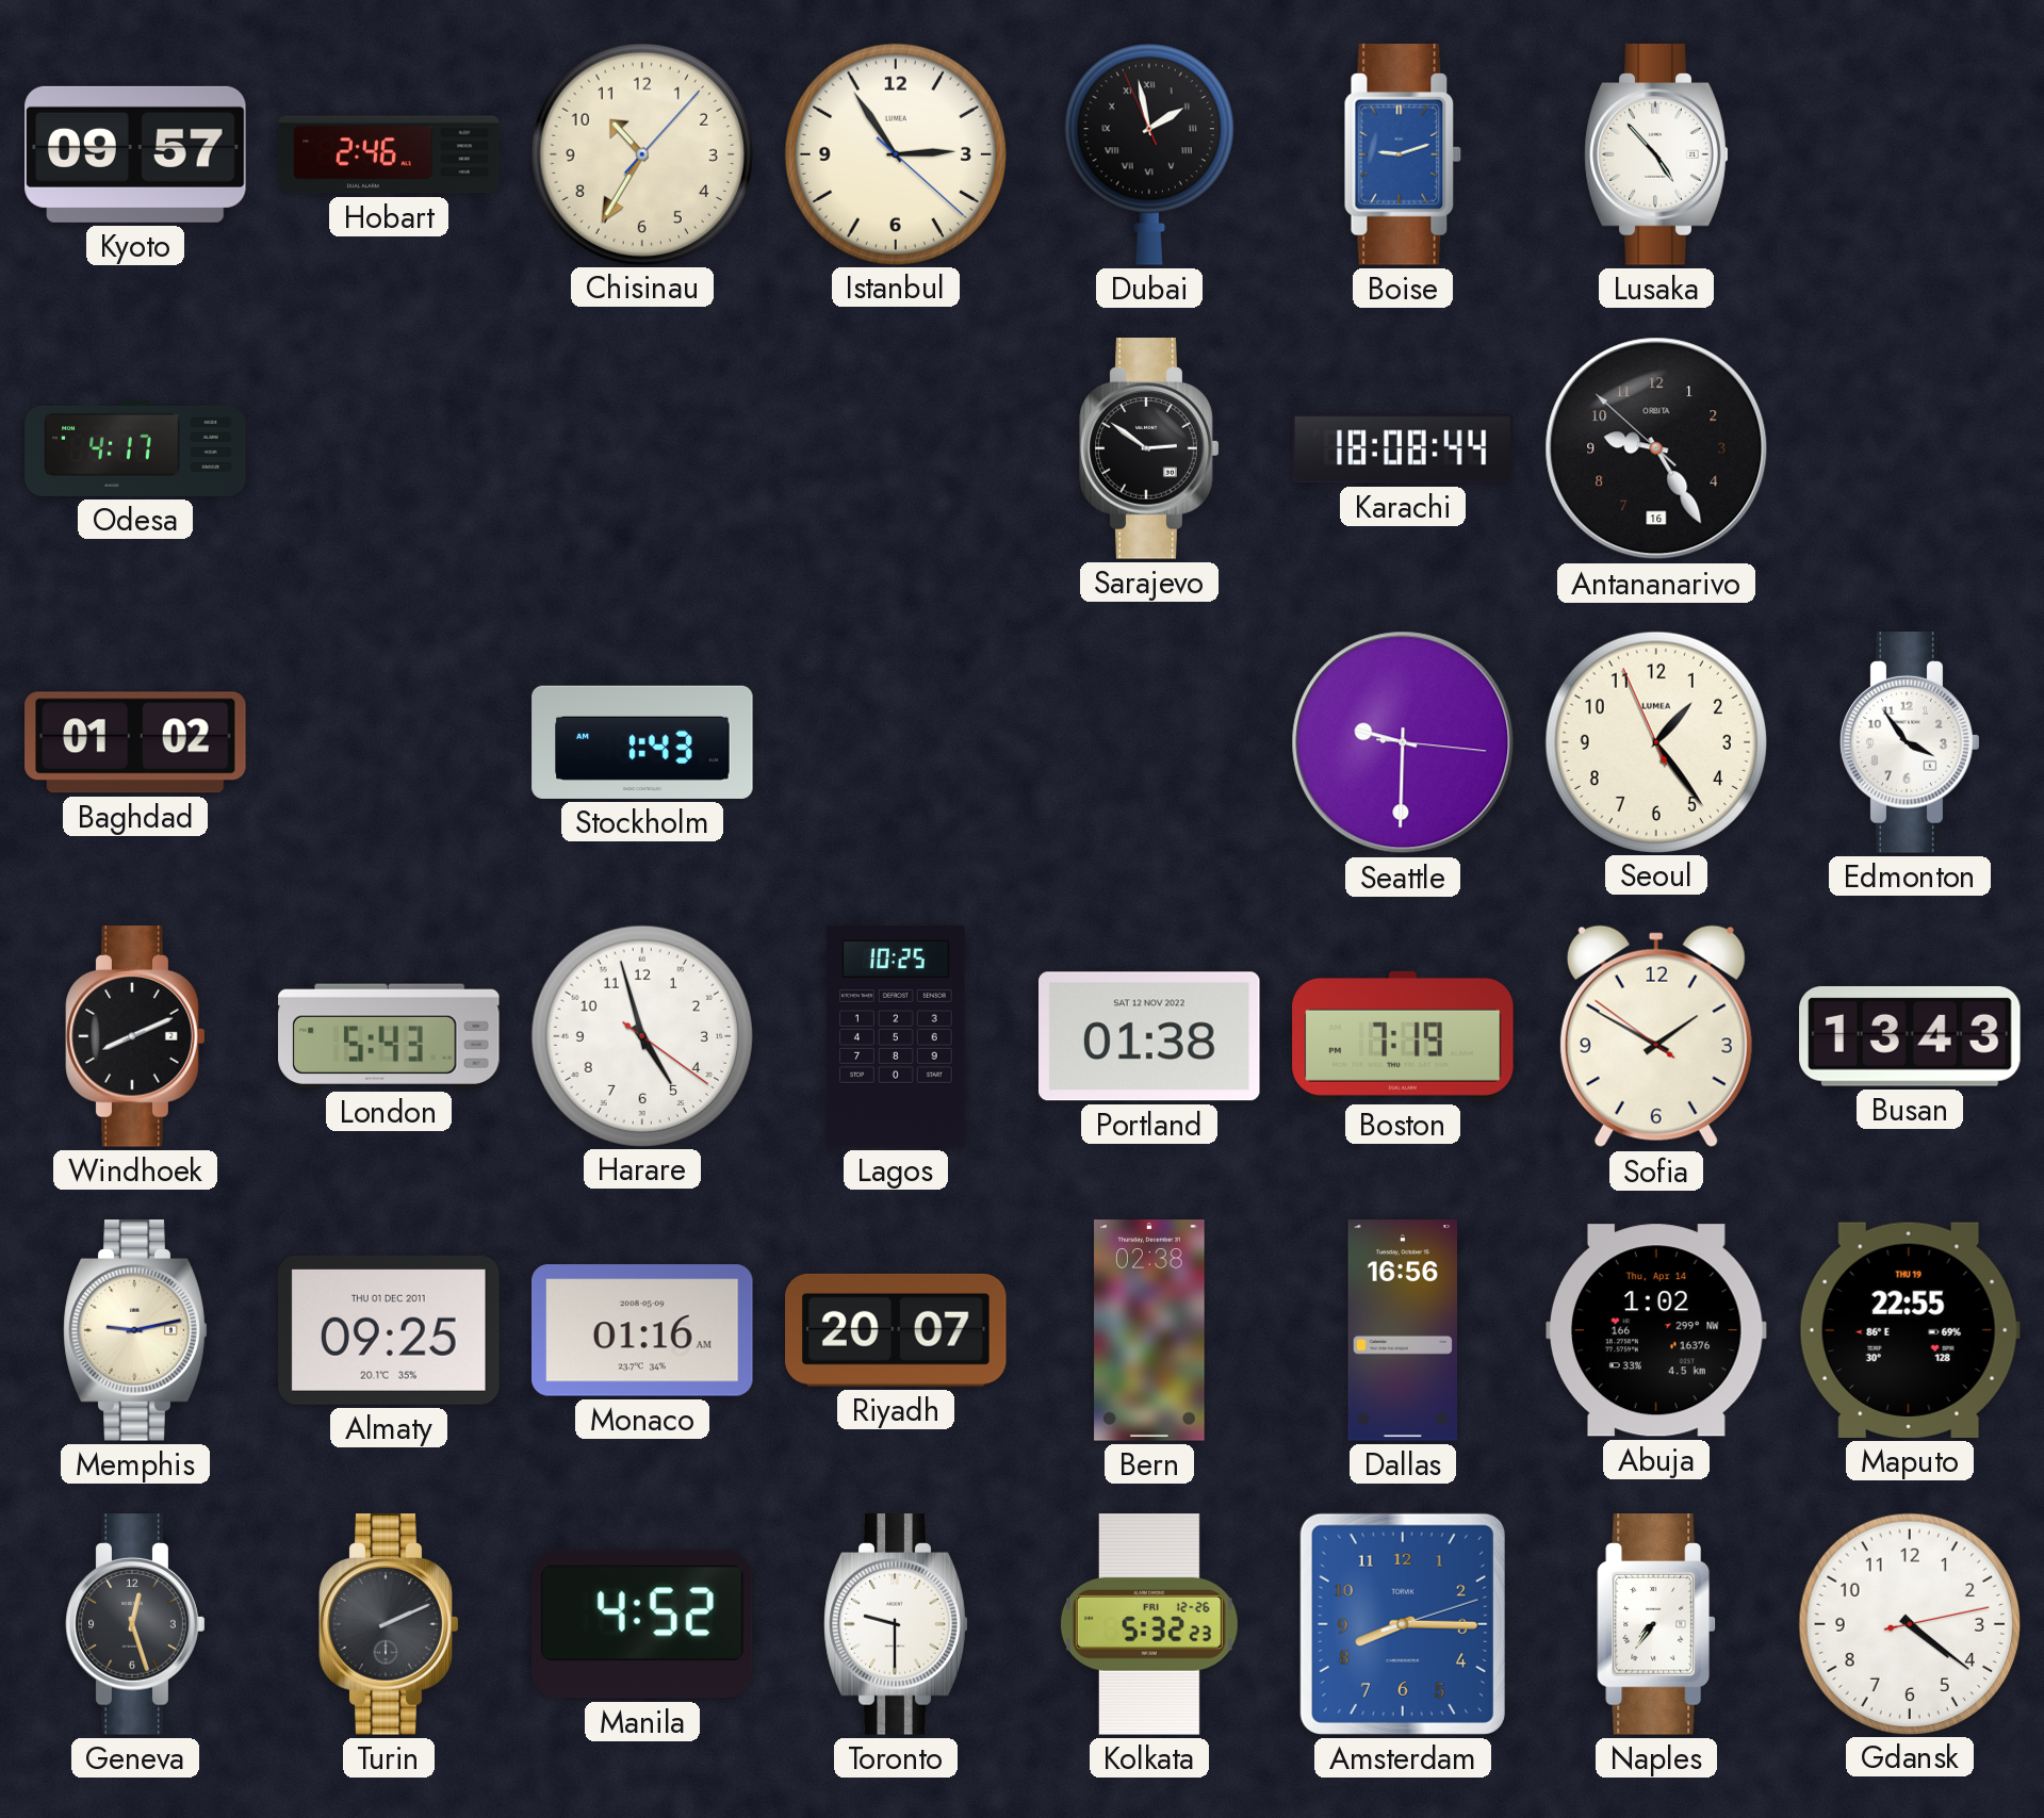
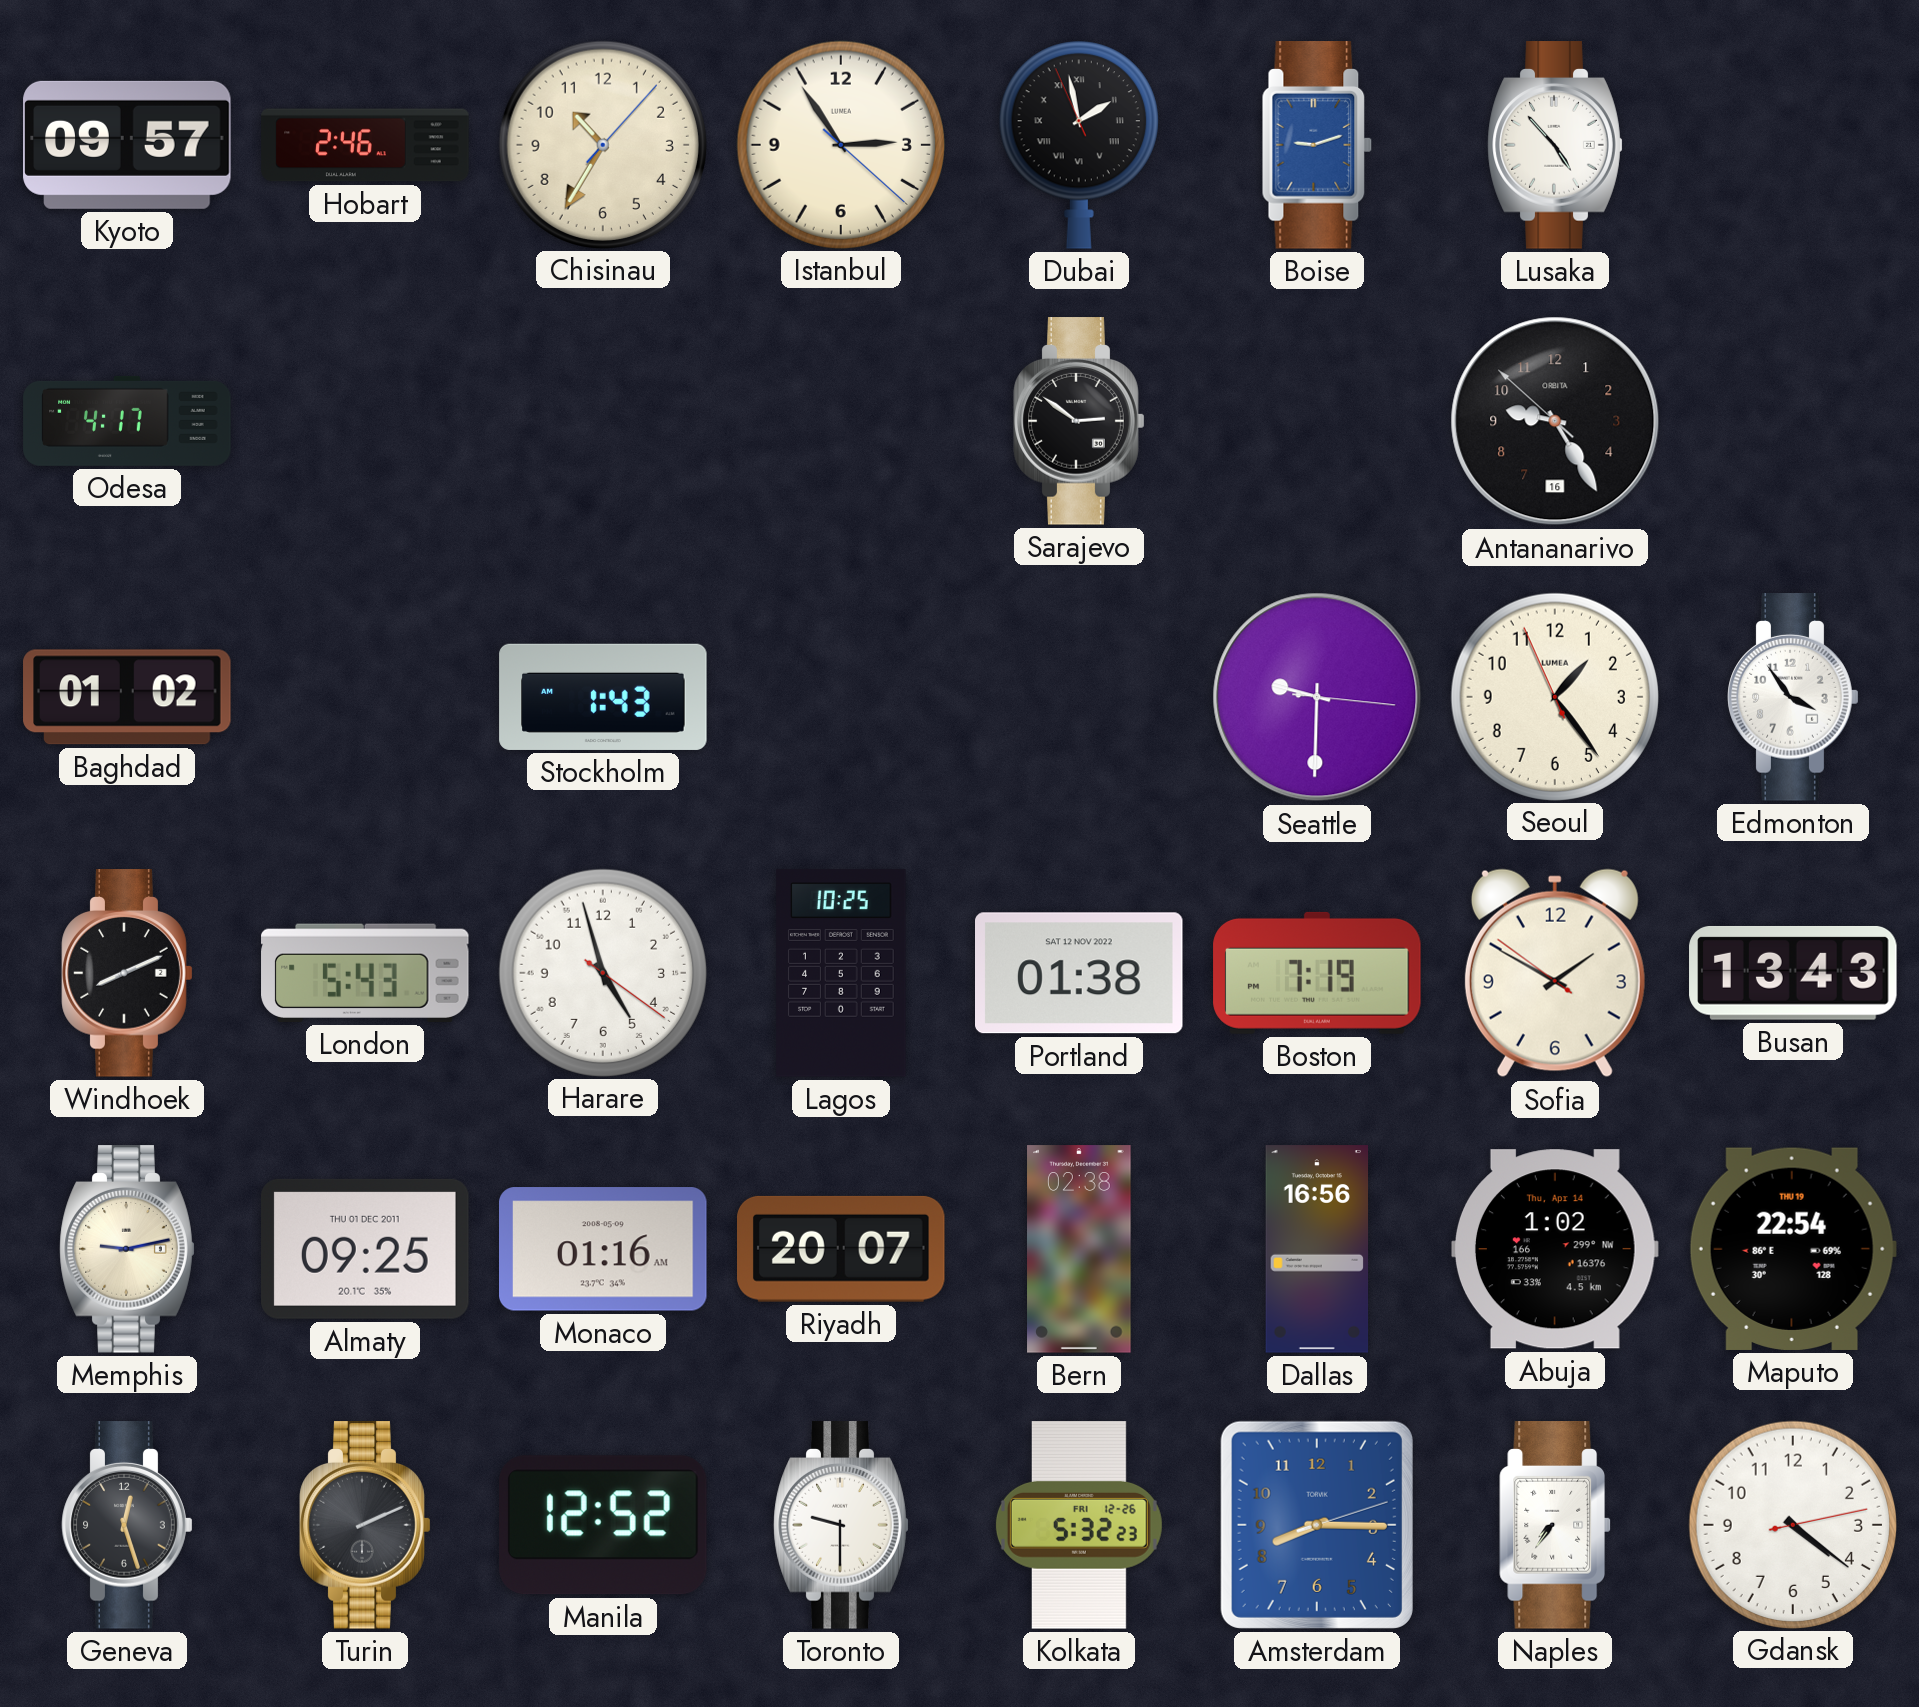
Karachi: 18:08 -> none (1403, 448)
Maputo: 22:55 -> 22:54 (1793, 1249)
Manila: 4:52 -> 12:52 (604, 1525)
